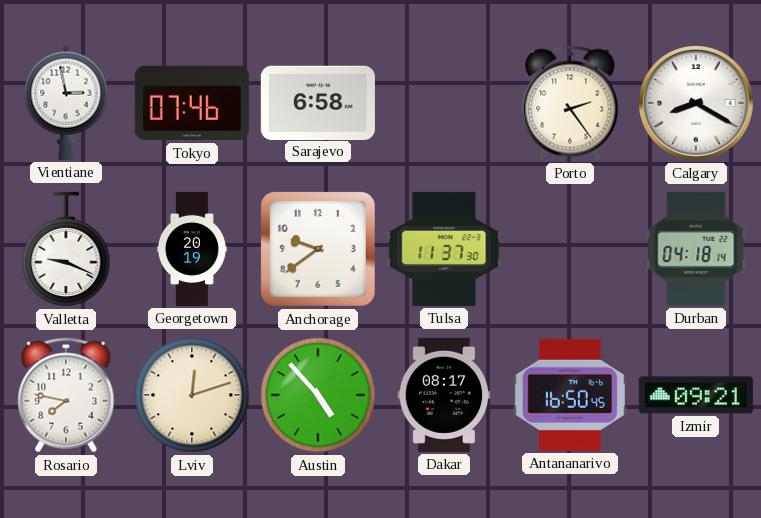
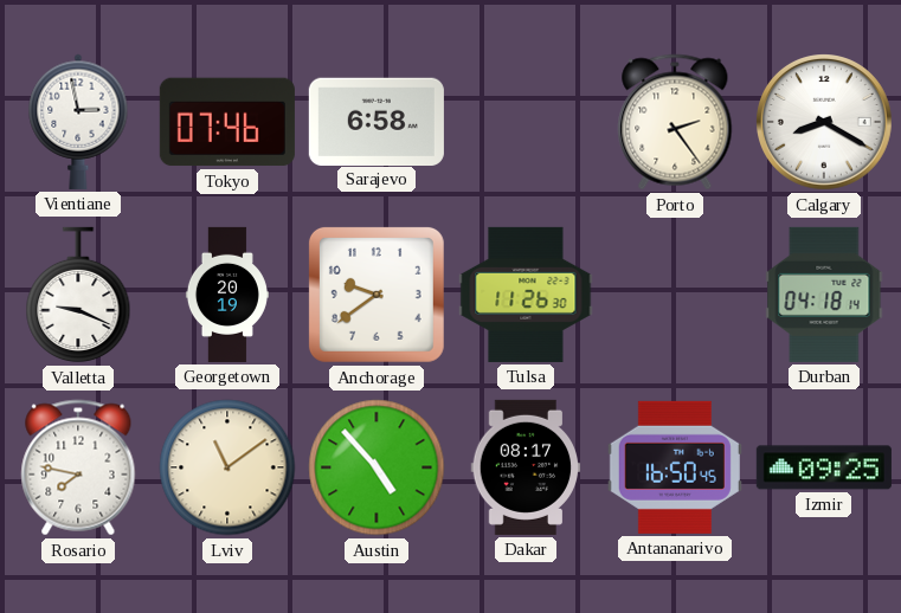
Tulsa: 11:37 -> 11:26 (526, 295)
Lviv: 12:12 -> 11:09 (227, 467)
Izmir: 09:21 -> 09:25 (824, 467)
